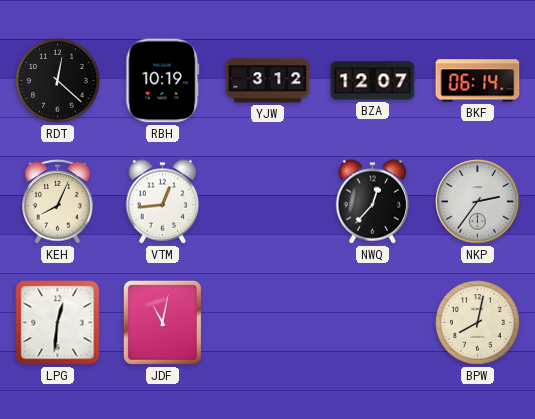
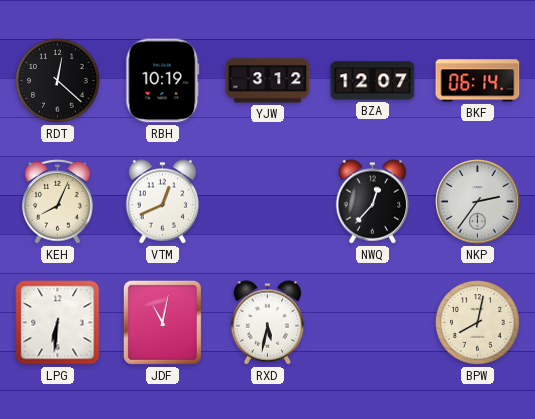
VTM: 12:44 -> 12:41 (163, 202)
LPG: 12:31 -> 6:31 (58, 323)
RXD: none -> 5:32 (268, 323)
